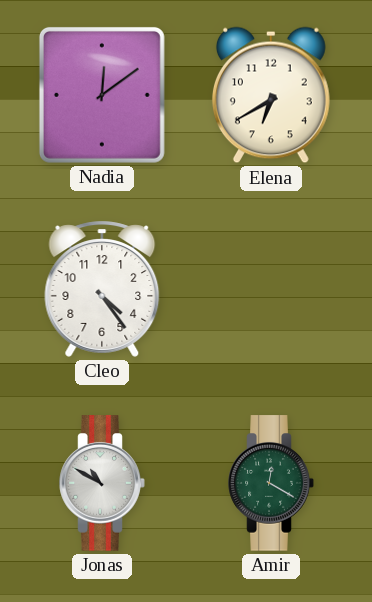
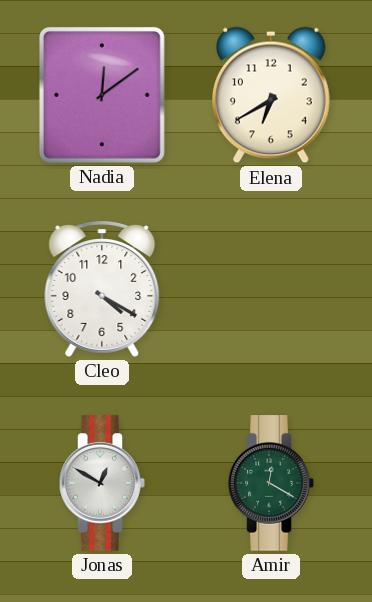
Cleo: 4:24 -> 4:20 (102, 289)
Jonas: 10:50 -> 12:50 (102, 483)
